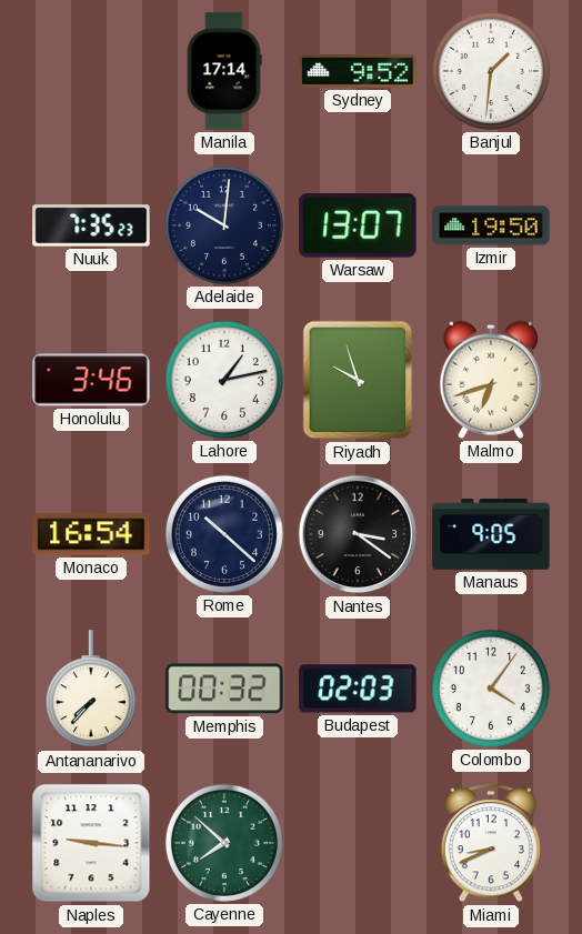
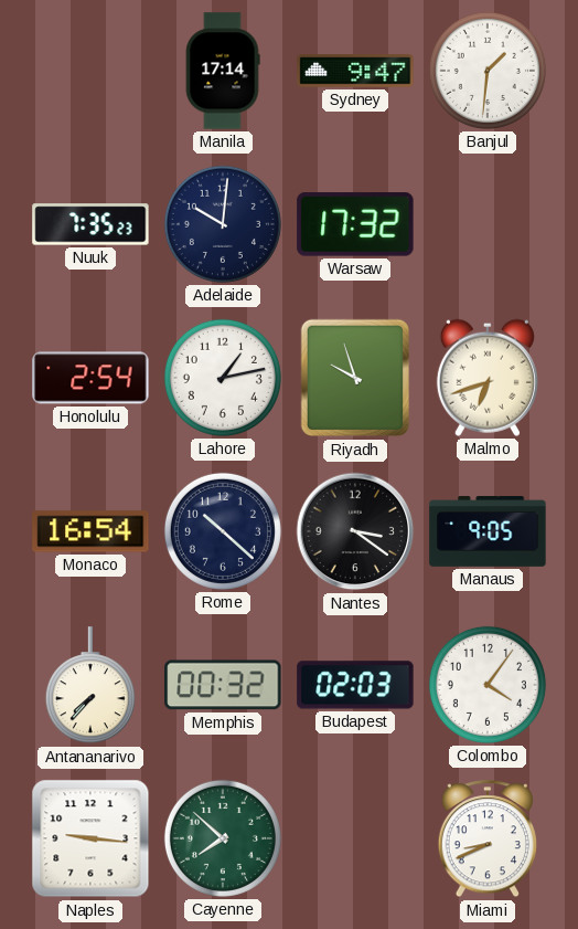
Sydney: 9:52 -> 9:47 (355, 71)
Warsaw: 13:07 -> 17:32 (355, 224)
Izmir: 19:50 -> none (491, 225)
Honolulu: 3:46 -> 2:54 (90, 378)
